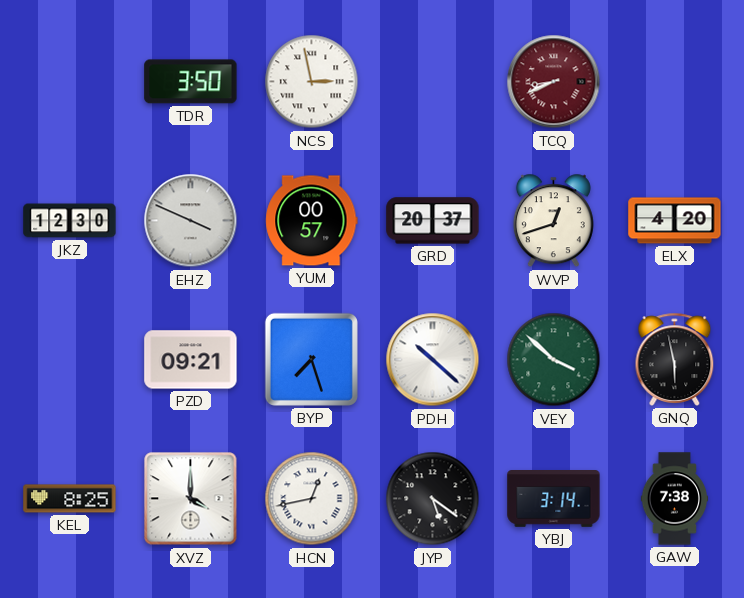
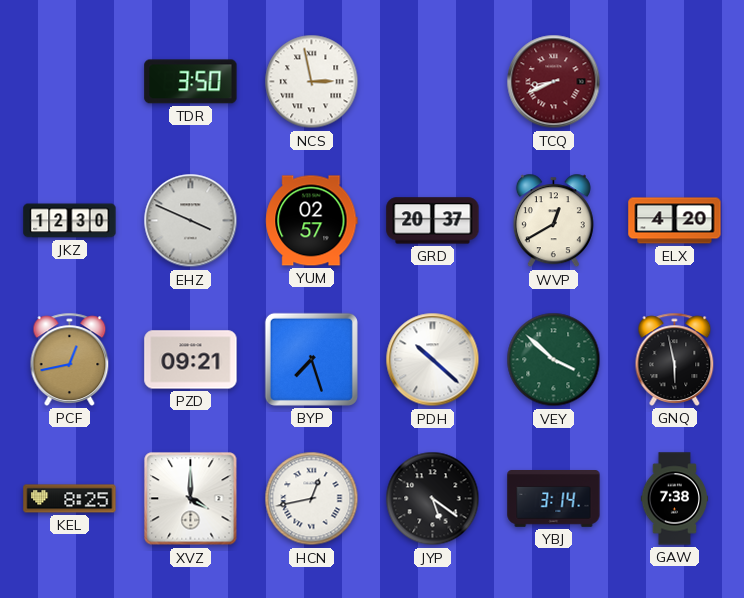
YUM: 00:57 -> 02:57 (312, 221)
WVP: 12:42 -> 12:40 (553, 221)
PCF: none -> 12:43 (70, 359)
